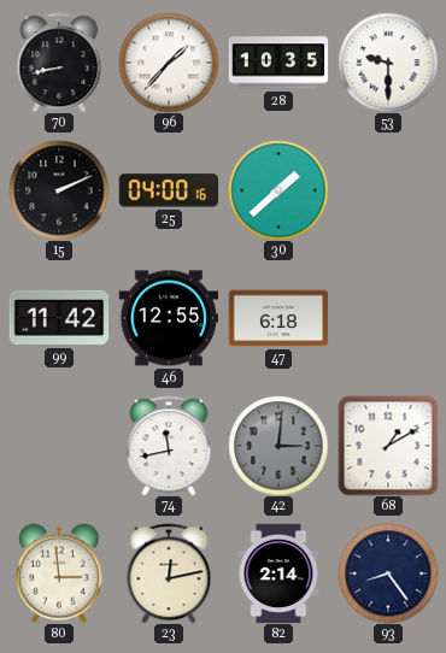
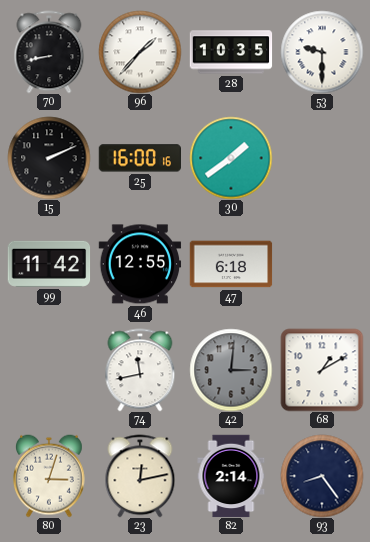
25: 04:00 -> 16:00 (139, 158)
30: 1:38 -> 1:39 (231, 158)
80: 2:59 -> 3:03 (49, 476)
